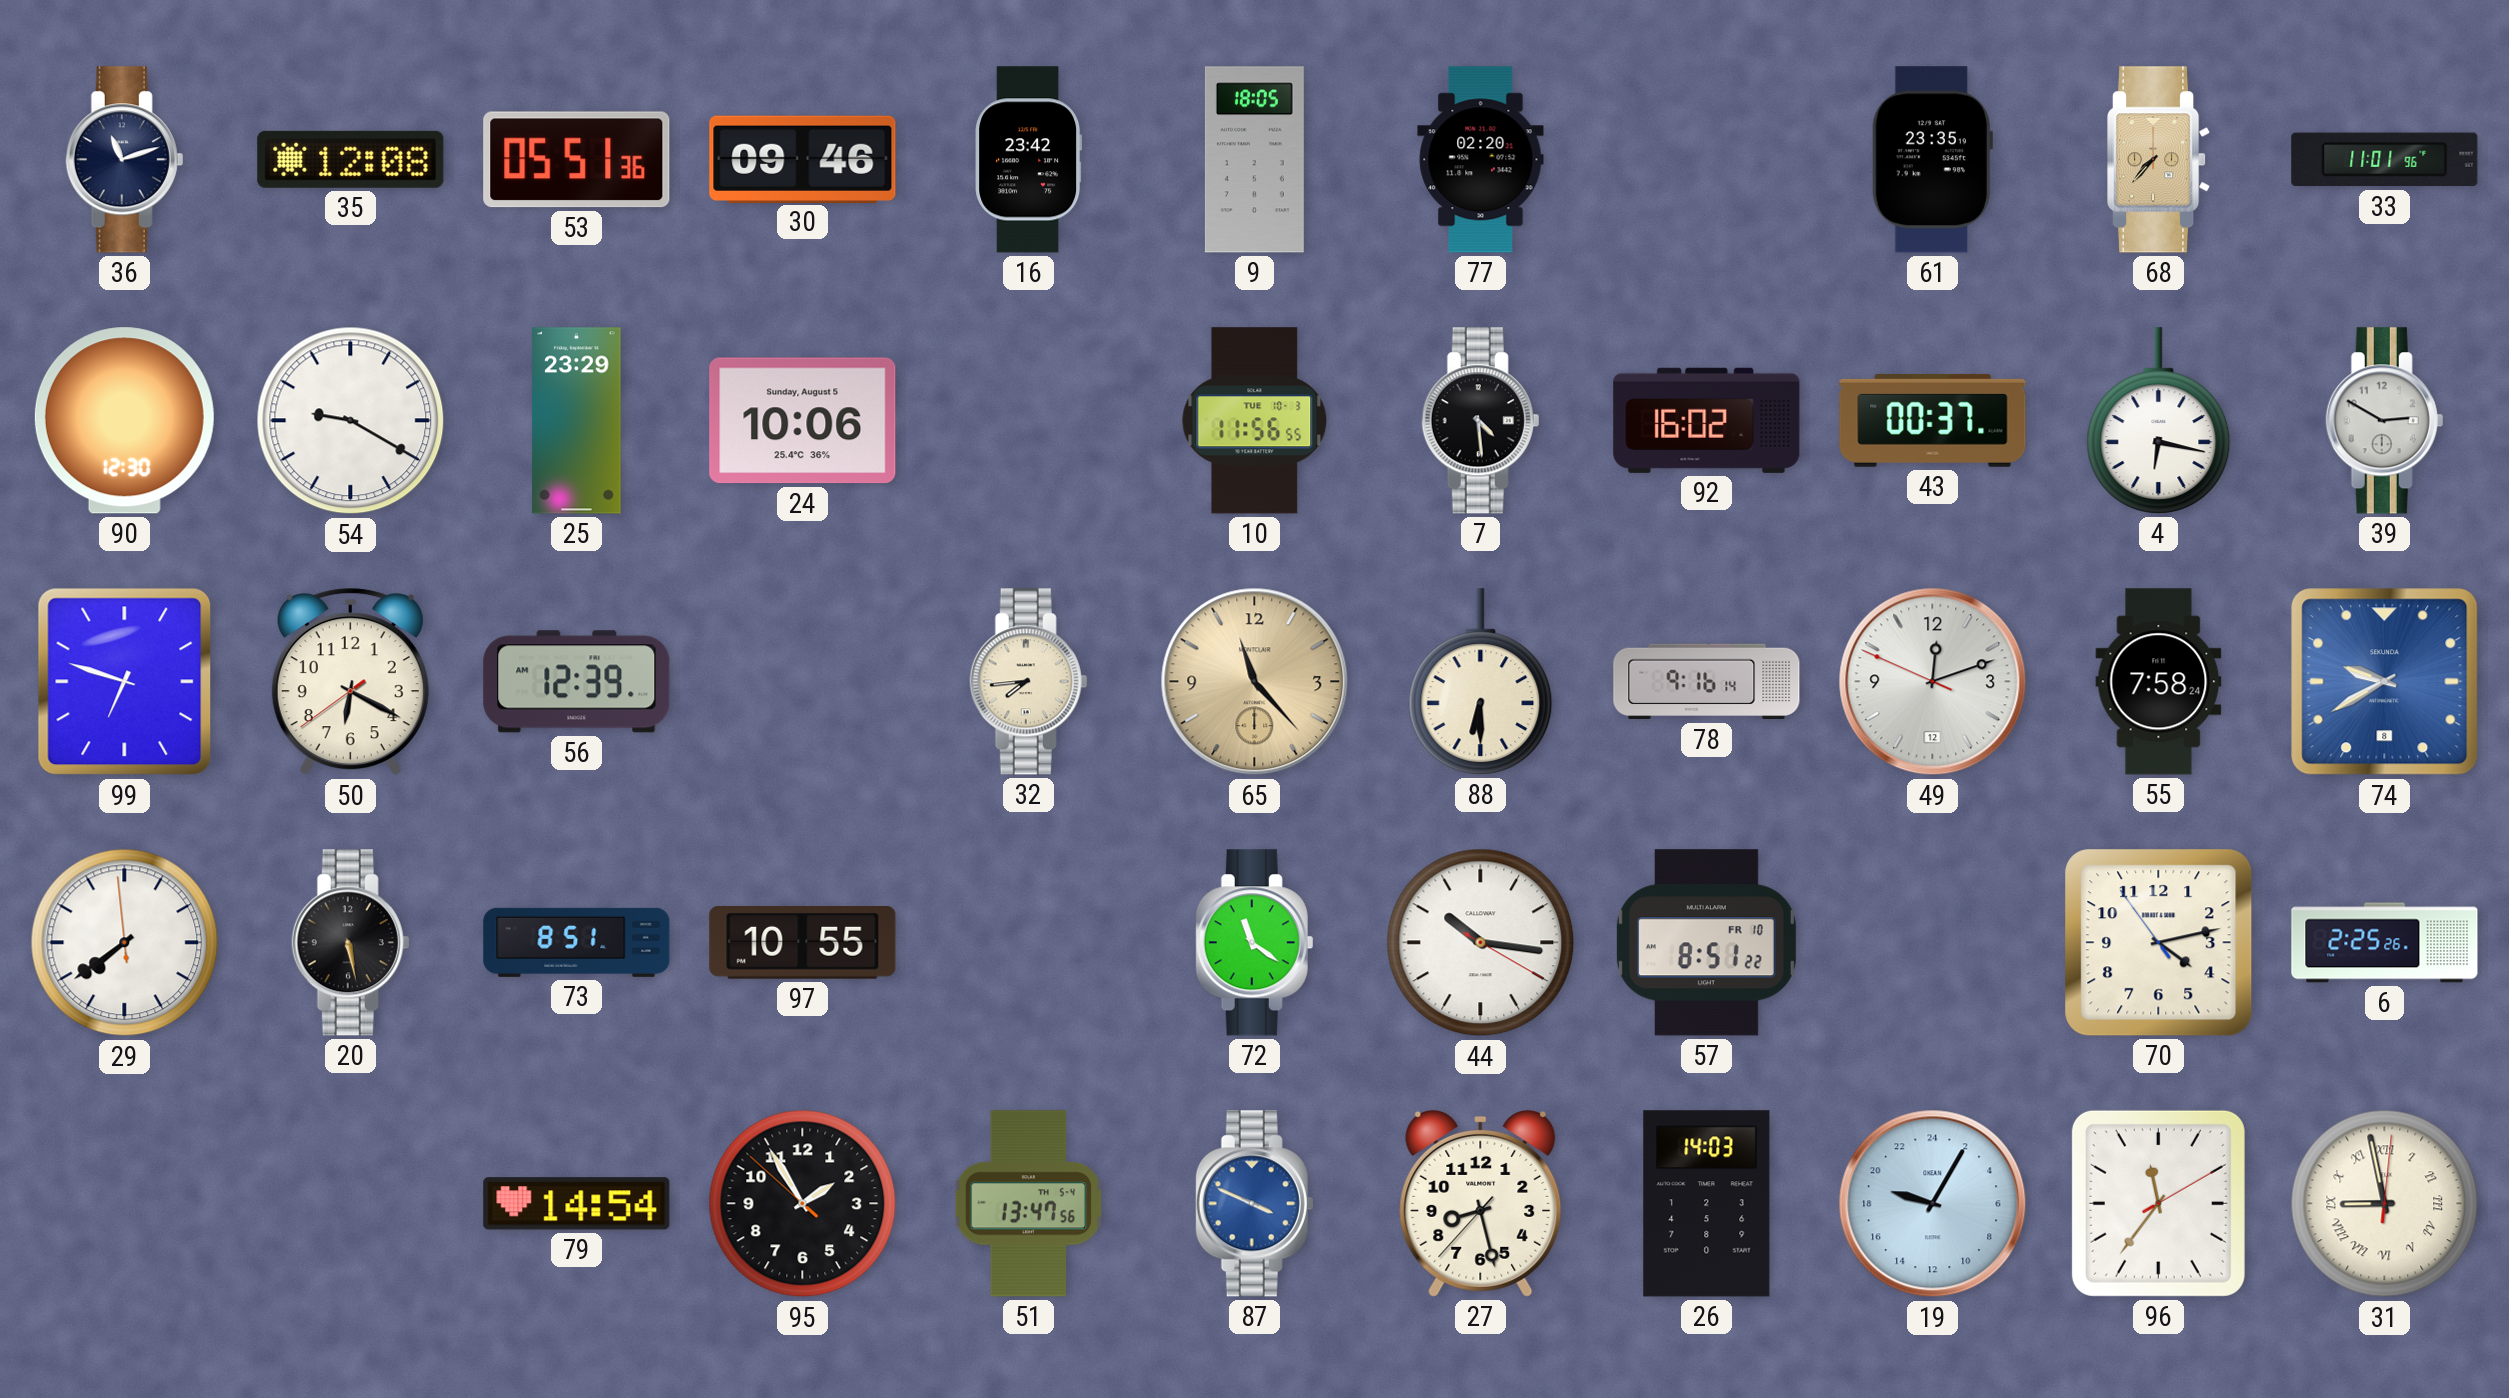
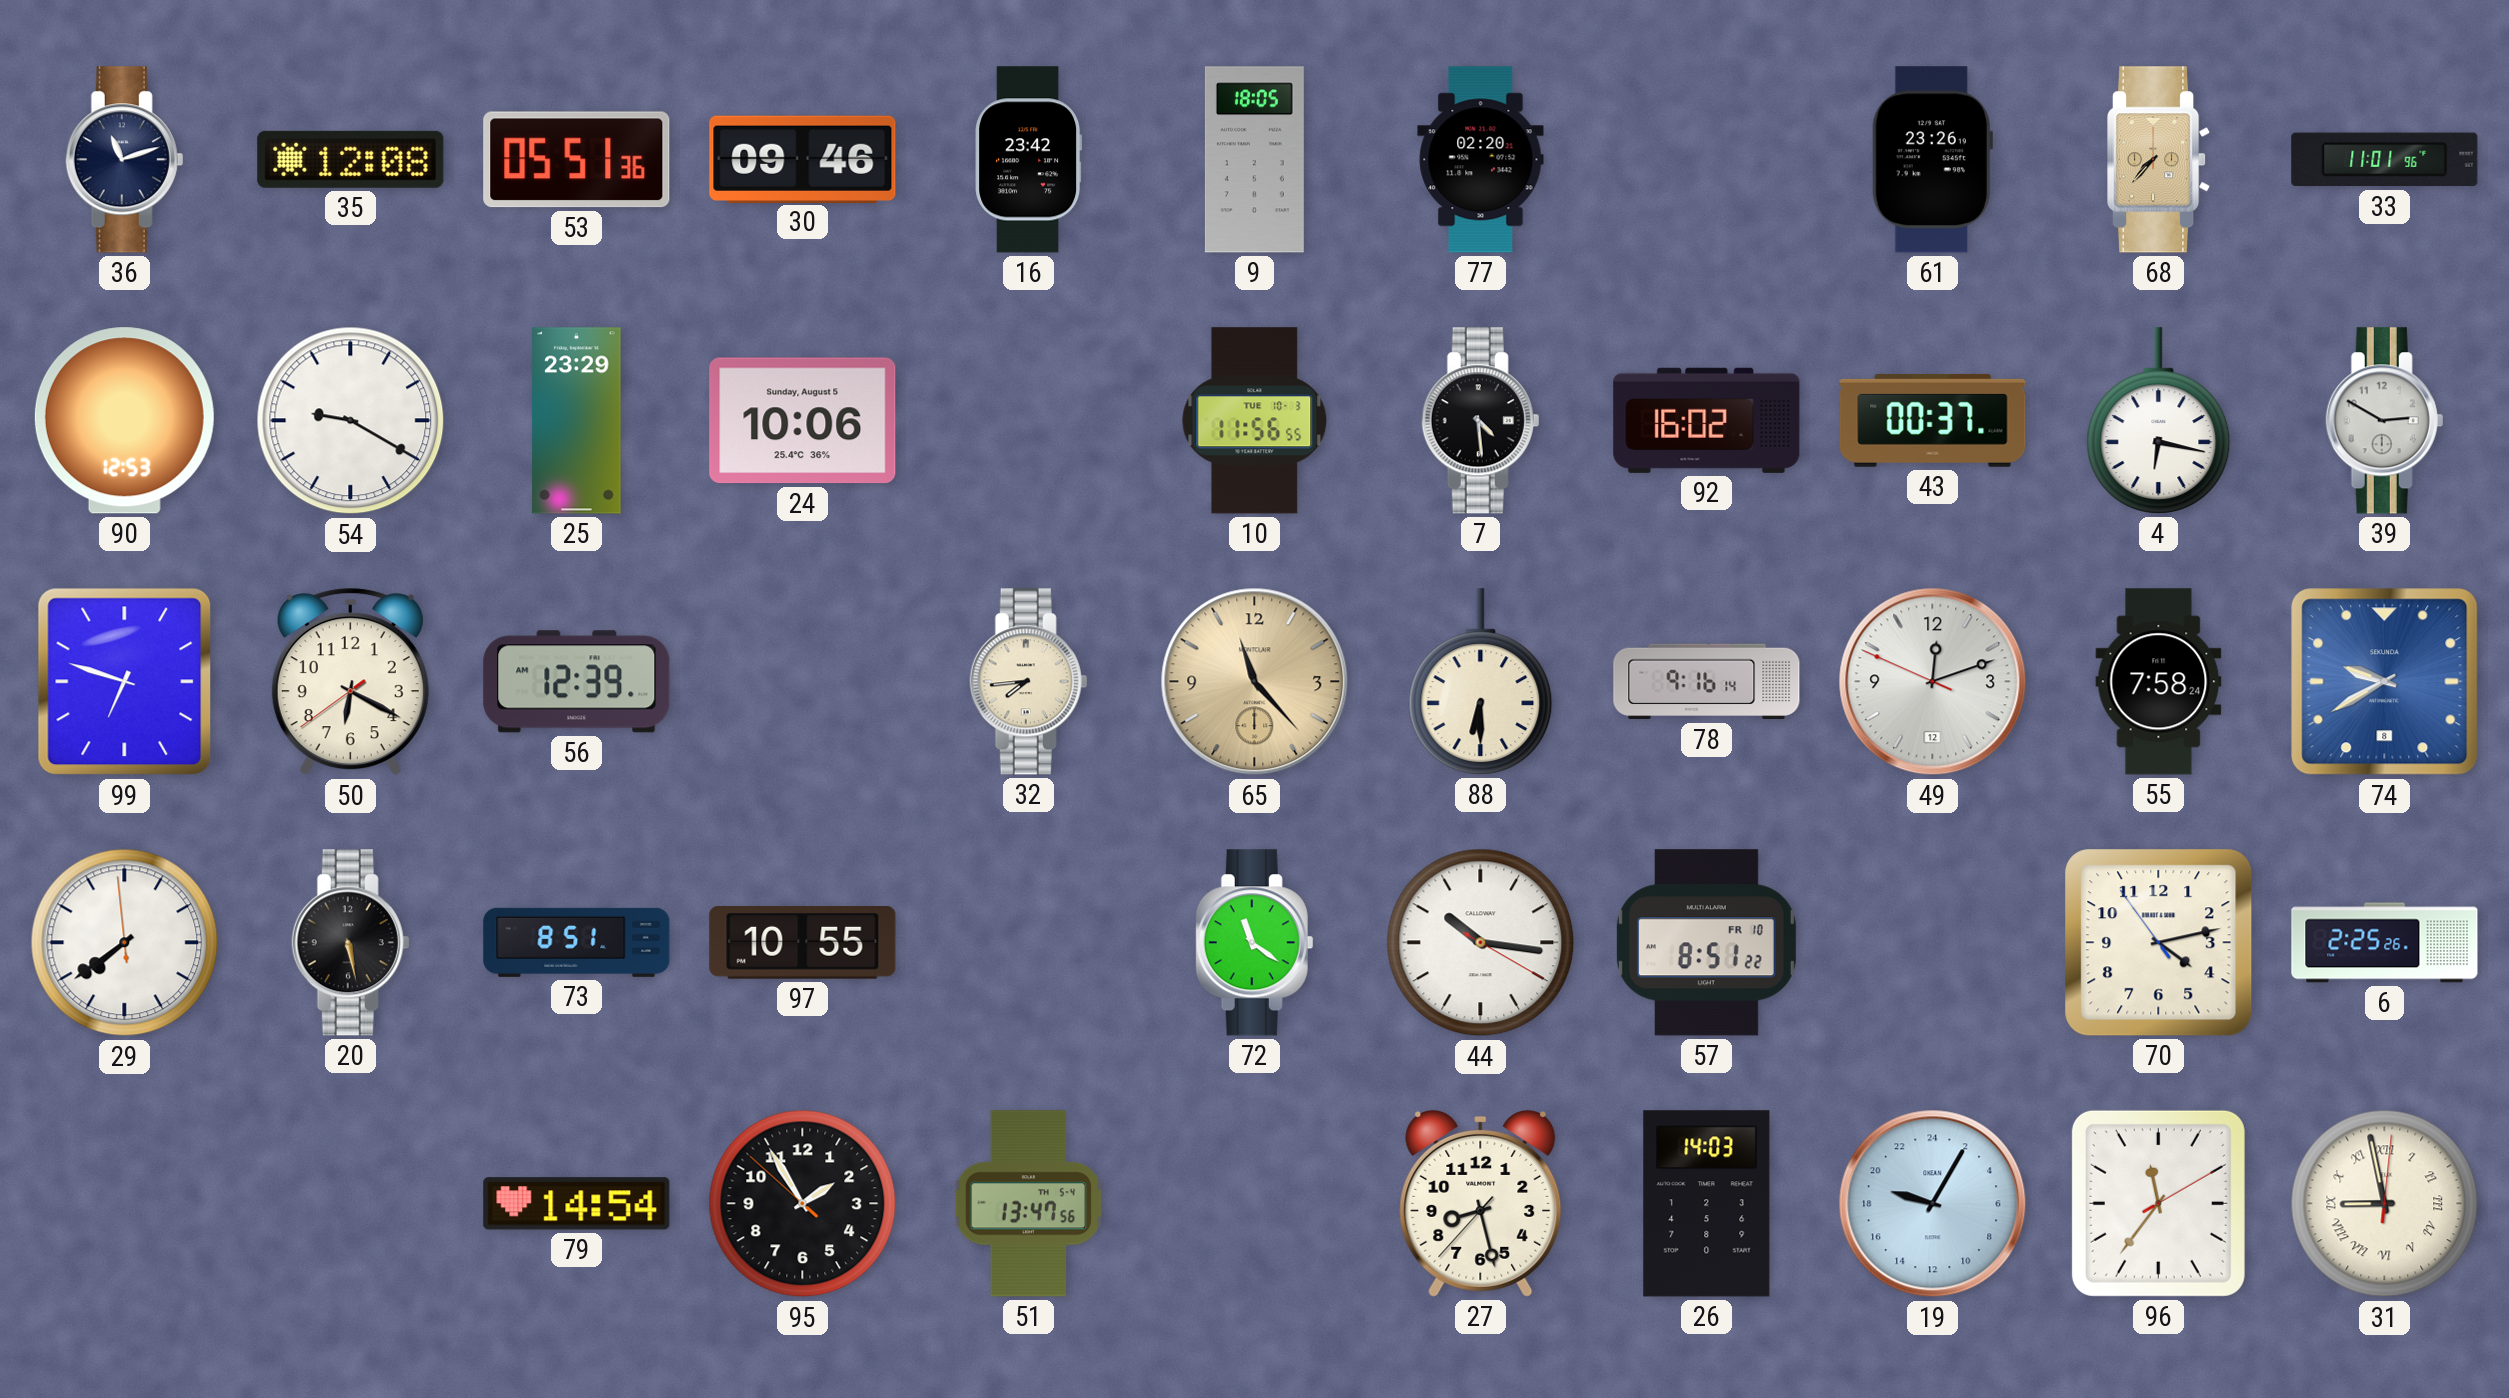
61: 23:35 -> 23:26 (1932, 160)
90: 12:30 -> 12:53 (124, 421)
87: 3:49 -> none (1255, 1204)
